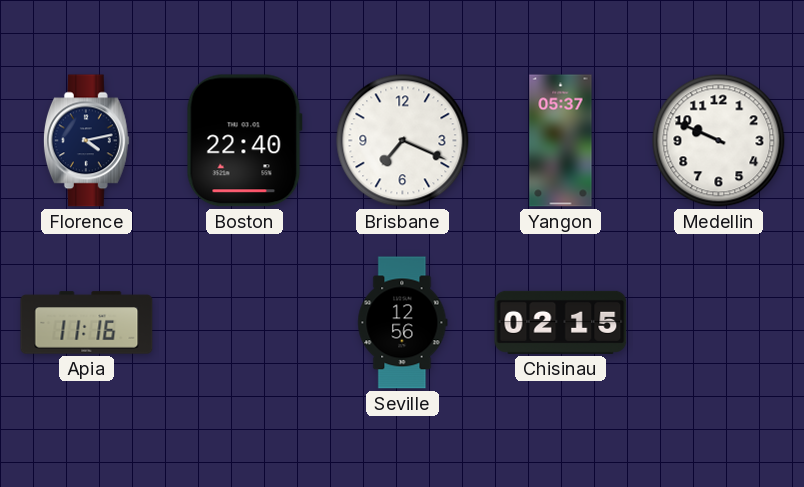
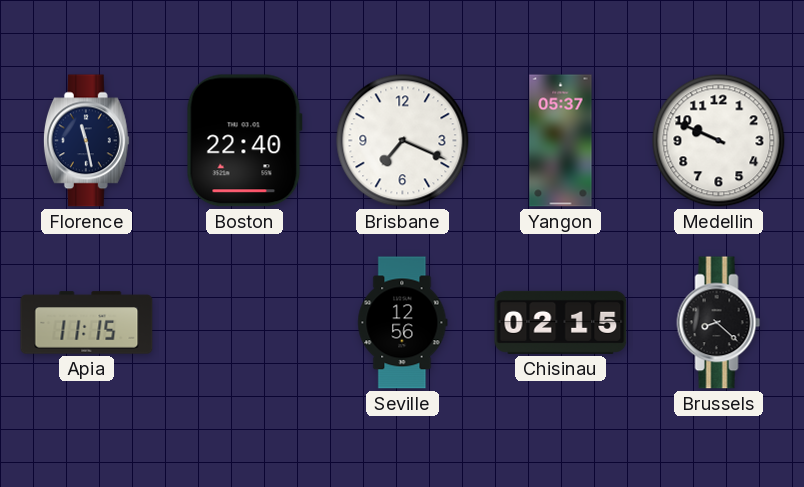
Florence: 4:13 -> 11:28 (86, 141)
Apia: 11:16 -> 11:15 (87, 323)
Brussels: none -> 8:22 (719, 323)
